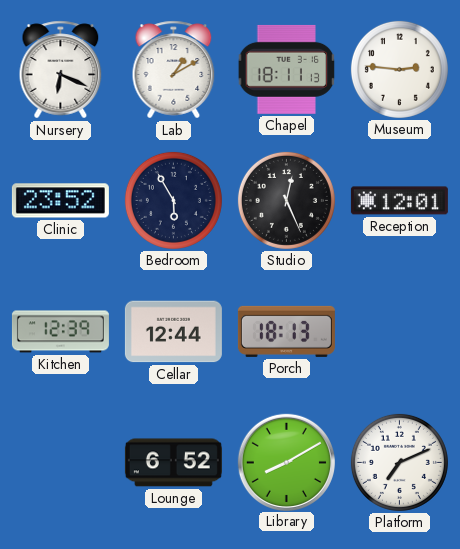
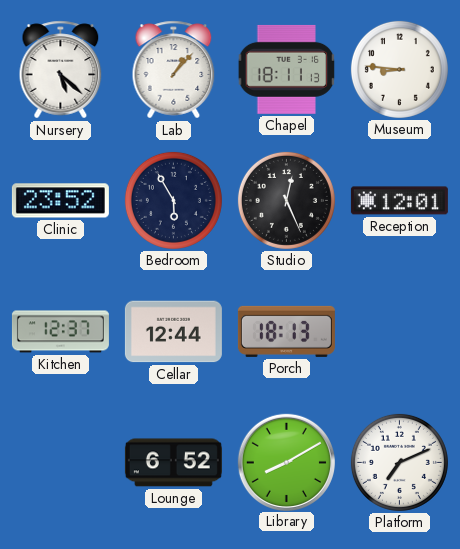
Nursery: 6:19 -> 5:22 (61, 70)
Lab: 1:10 -> 1:07 (174, 70)
Museum: 2:46 -> 8:46 (399, 69)
Kitchen: 12:39 -> 12:37 (60, 332)
